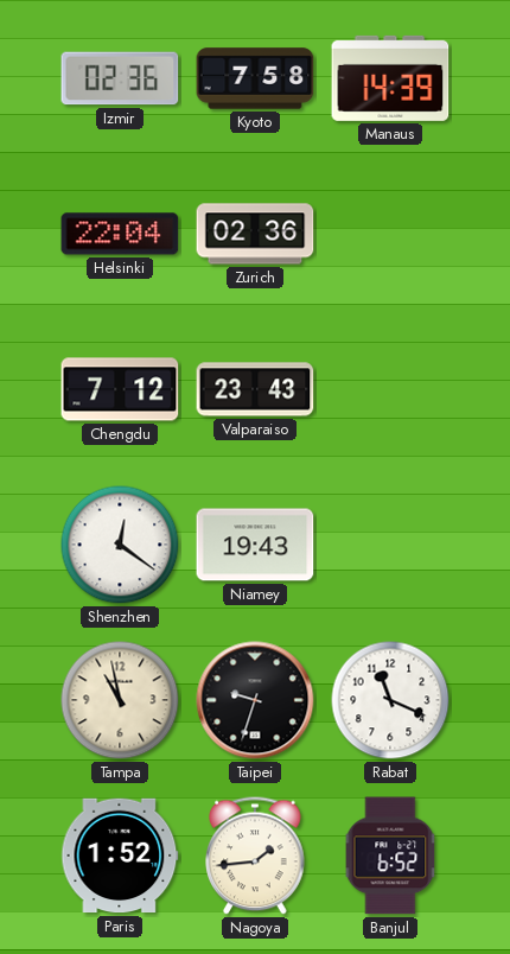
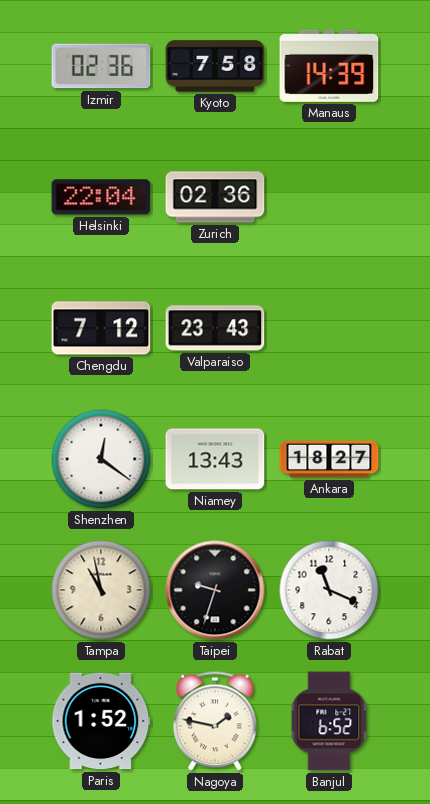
Niamey: 19:43 -> 13:43 (215, 459)
Ankara: none -> 18:27 (329, 459)
Nagoya: 1:44 -> 1:47 (215, 721)
